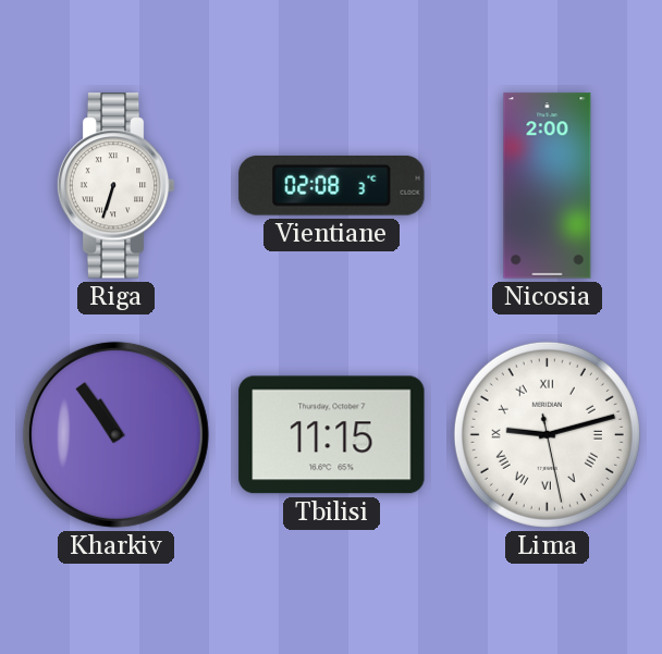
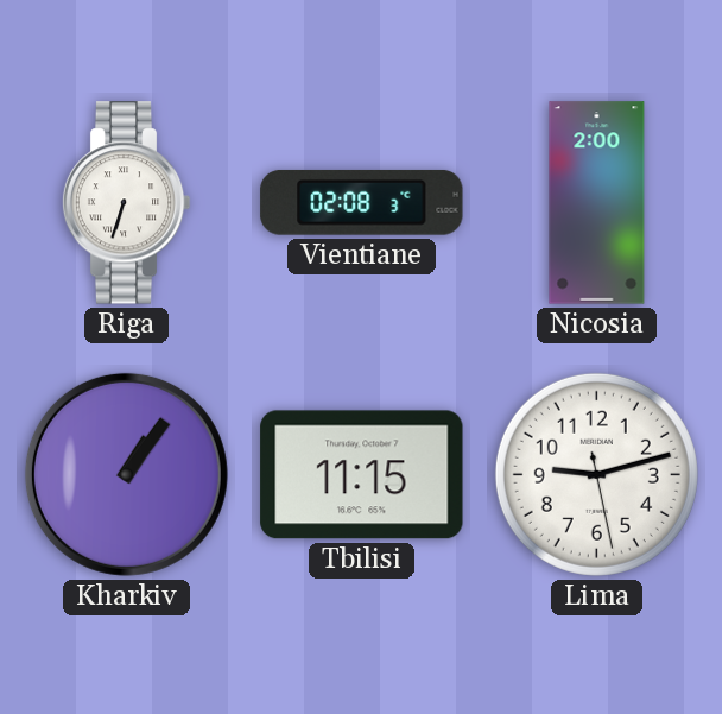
Kharkiv: 10:54 -> 1:06 (126, 474)
Lima numerals: Roman -> Arabic (596, 474)
